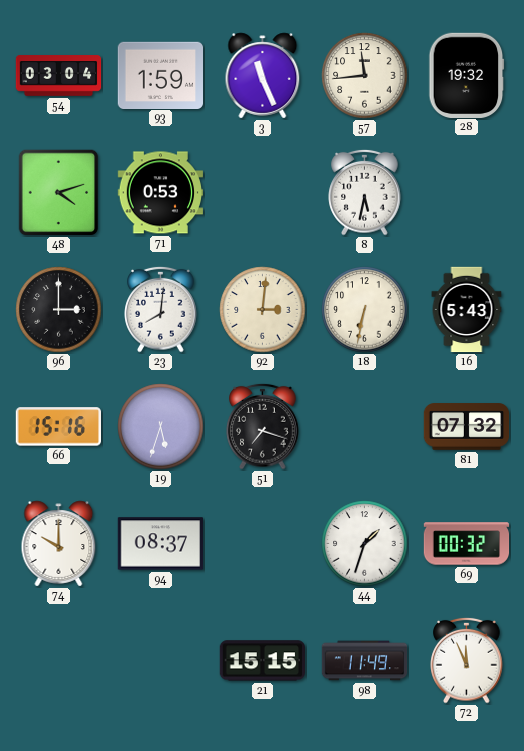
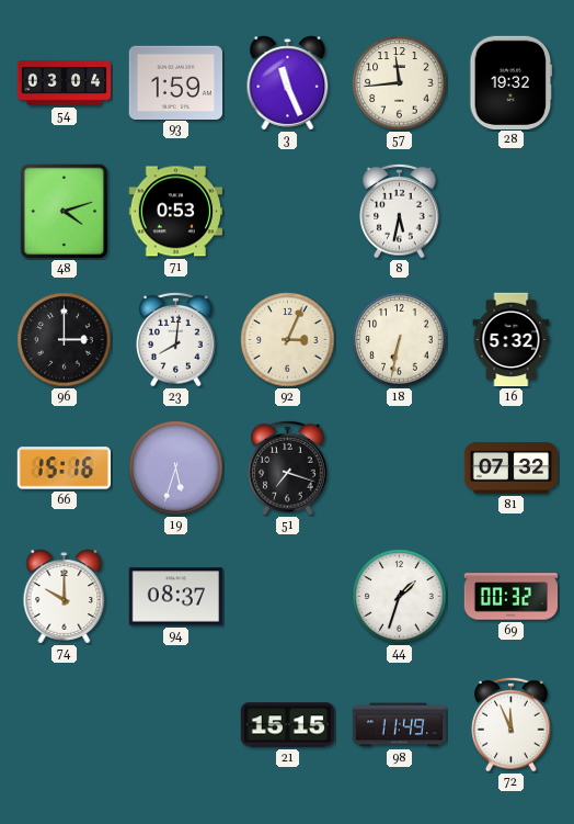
92: 3:01 -> 3:04 (288, 340)
16: 5:43 -> 5:32 (512, 340)
